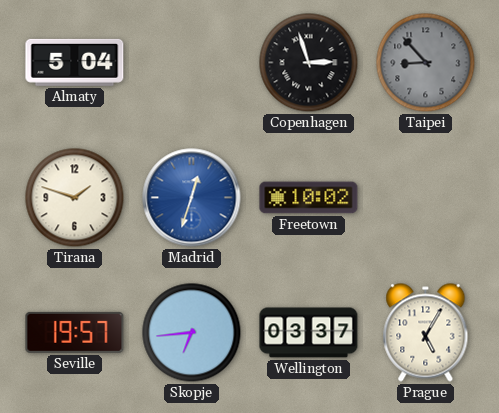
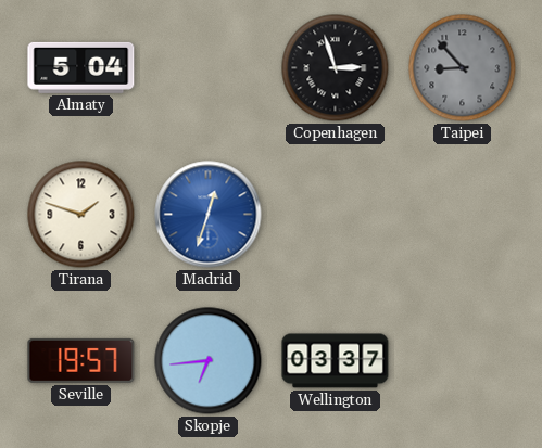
Freetown: 10:02 -> none (309, 198)
Prague: 5:05 -> none (426, 333)
